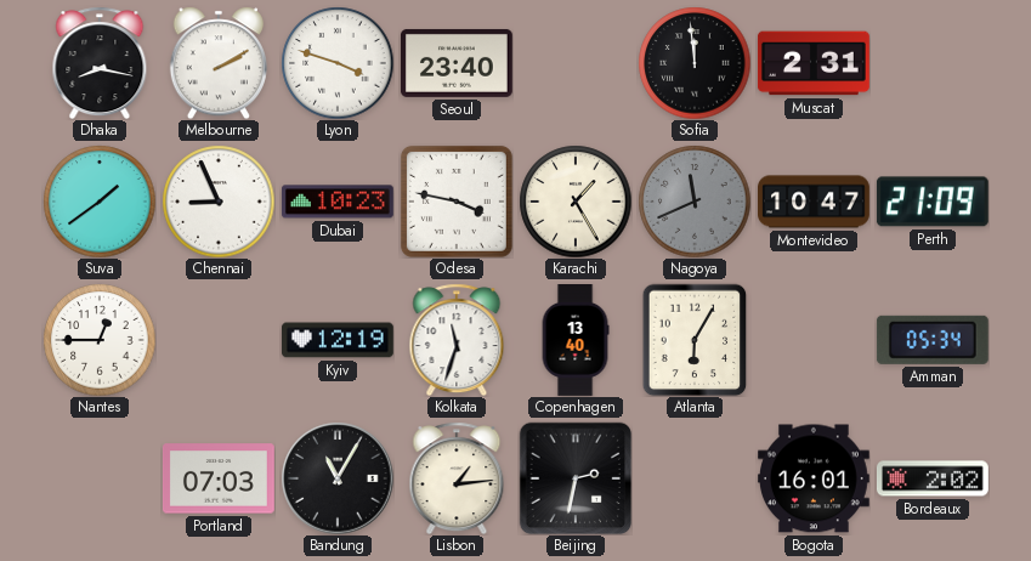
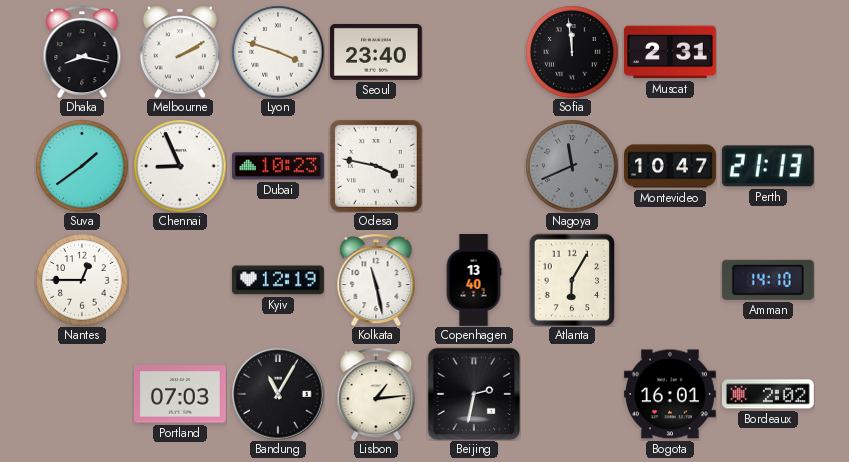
Karachi: 1:25 -> none (576, 202)
Perth: 21:09 -> 21:13 (768, 166)
Kolkata: 11:33 -> 11:28 (376, 280)
Amman: 05:34 -> 14:10 (768, 280)
